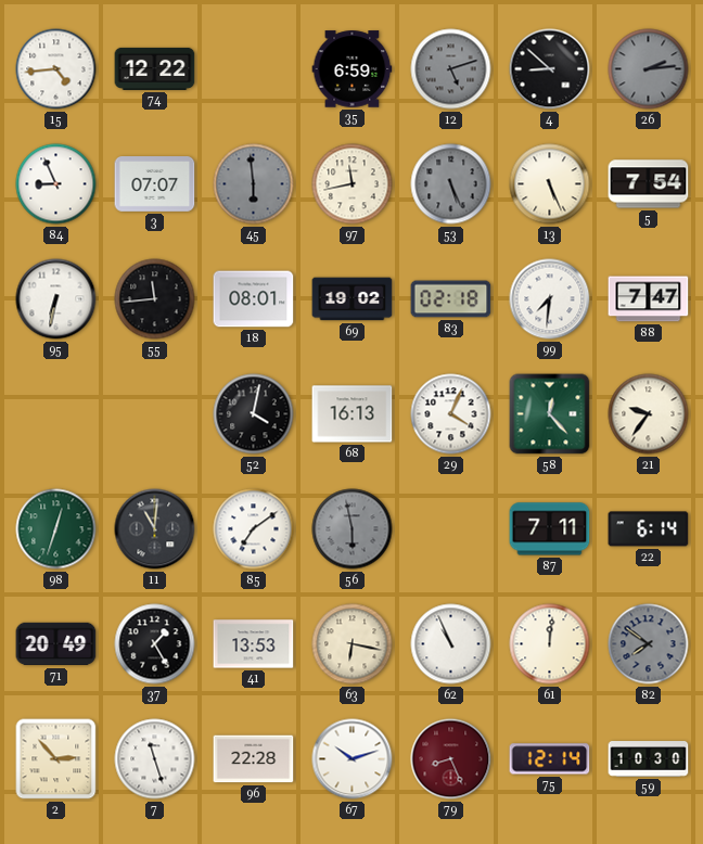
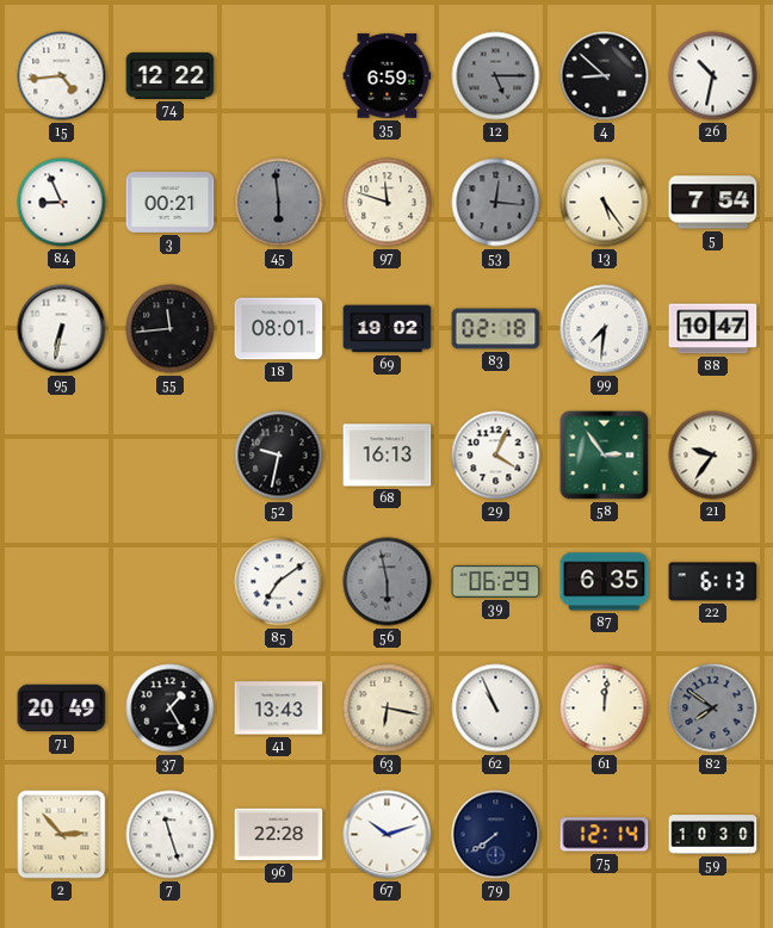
12: 5:12 -> 5:15 (496, 76)
26: 2:14 -> 10:32 (713, 76)
26 dial: grey -> white (713, 76)
3: 07:07 -> 00:21 (171, 203)
97: 11:43 -> 11:48 (388, 203)
53: 5:26 -> 12:16 (496, 203)
13: 5:26 -> 5:24 (605, 203)
88: 7:47 -> 10:47 (713, 329)
52: 4:02 -> 9:32 (279, 456)
58: 12:23 -> 2:54 (605, 456)
98: 12:33 -> none (56, 529)
11: 11:01 -> none (155, 529)
39: none -> 06:29 (496, 581)
87: 7:11 -> 6:35 (605, 582)
22: 6:14 -> 6:13 (713, 582)
41: 13:53 -> 13:43 (279, 709)
79: 8:26 -> 7:39 (496, 835)
79 dial: burgundy -> navy (496, 835)
